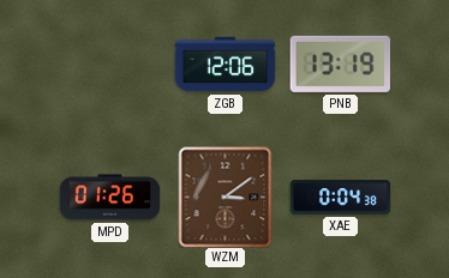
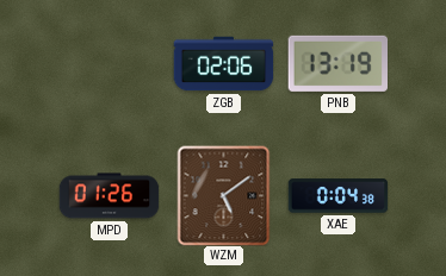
ZGB: 12:06 -> 02:06 (223, 64)
WZM: 3:09 -> 5:09 (224, 195)
